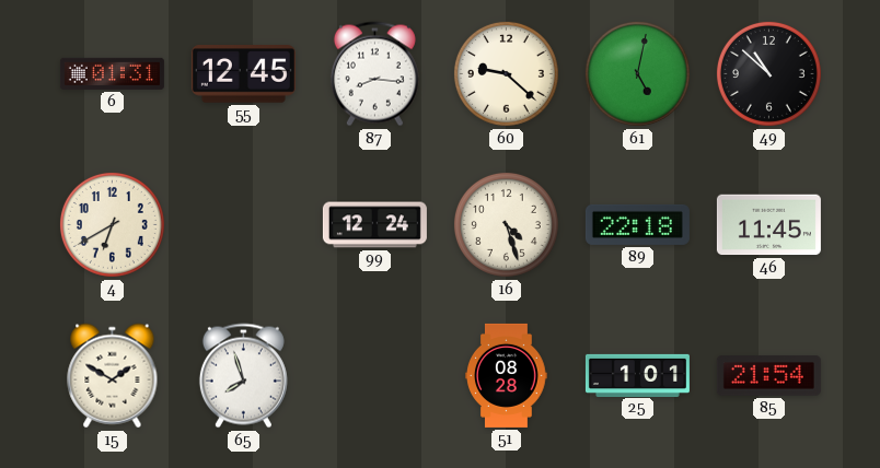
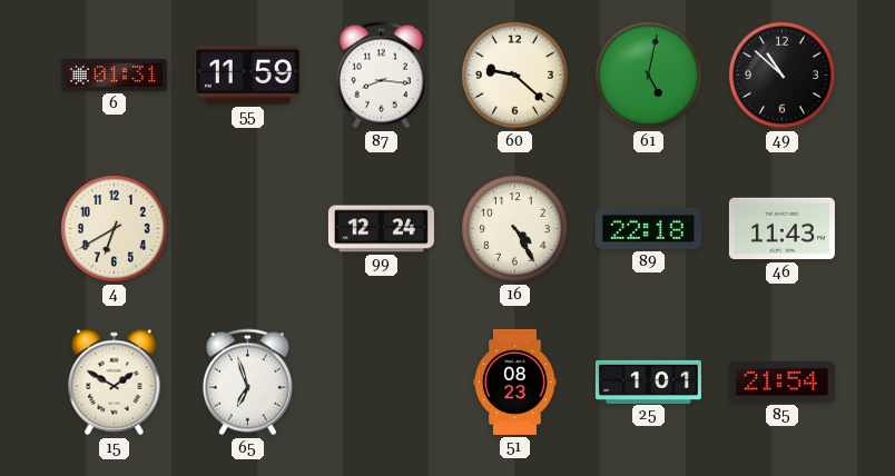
55: 12:45 -> 11:59 (247, 76)
16: 4:27 -> 4:25 (514, 228)
46: 11:45 -> 11:43 (781, 229)
65: 7:57 -> 6:57 (247, 383)
51: 08:28 -> 08:23 (515, 381)
